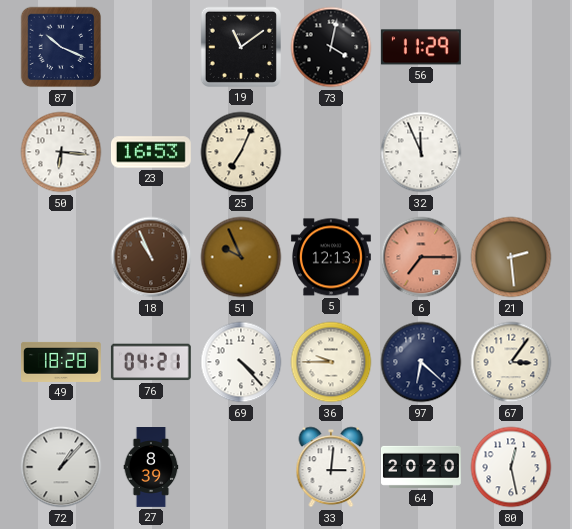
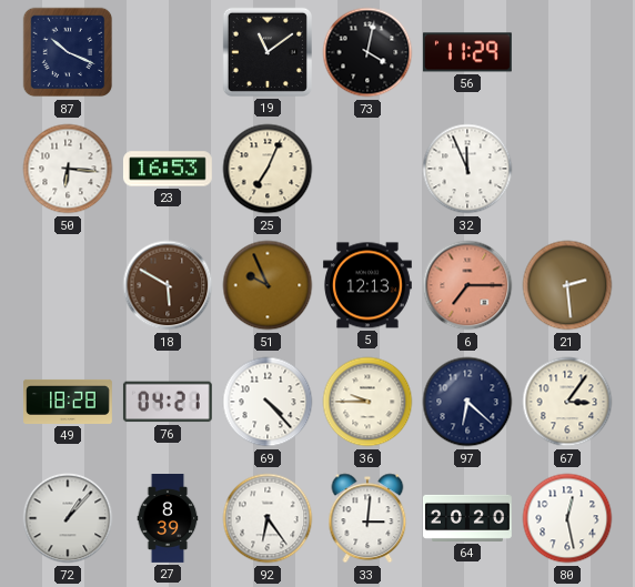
18: 10:56 -> 5:50 (168, 285)
92: none -> 6:24 (268, 518)
